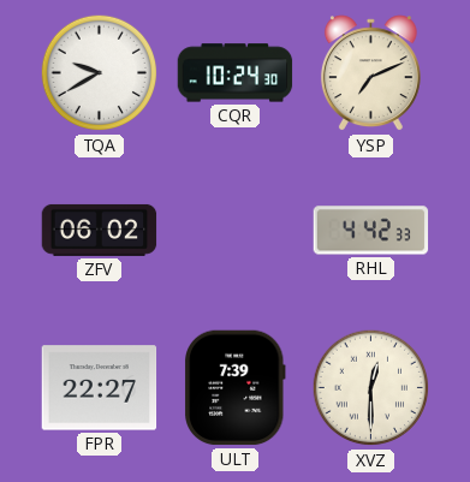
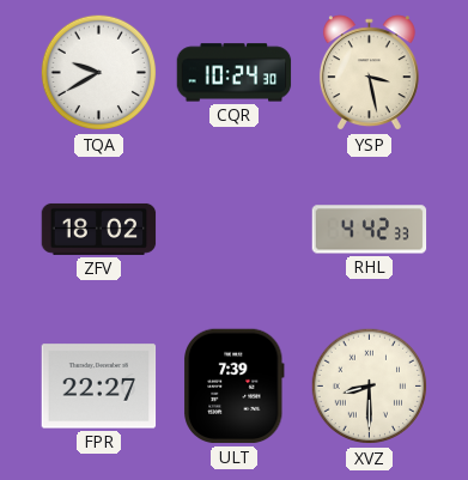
YSP: 7:11 -> 3:28 (369, 73)
ZFV: 06:02 -> 18:02 (99, 229)
XVZ: 12:30 -> 8:30 (370, 387)
